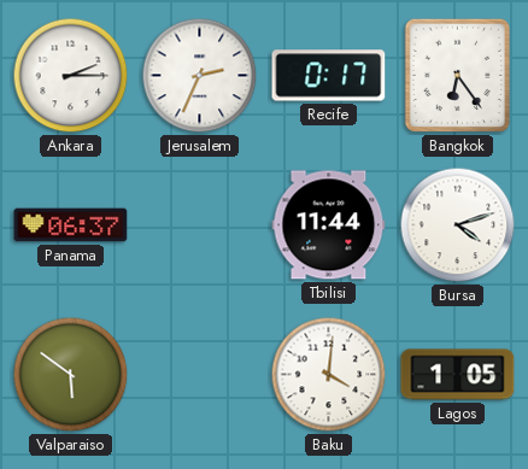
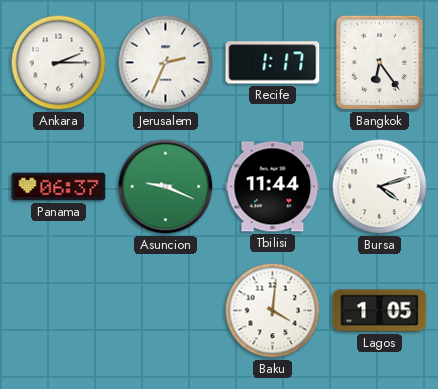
Recife: 0:17 -> 1:17 (273, 63)
Asuncion: none -> 9:19 (166, 187)
Valparaiso: 5:51 -> none (71, 375)
